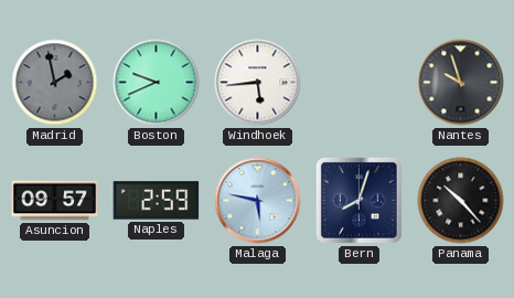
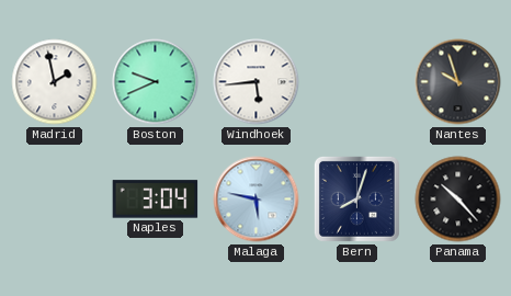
Madrid dial: grey -> white (55, 82)
Asuncion: 09:57 -> none (55, 201)
Naples: 2:59 -> 3:04 (156, 200)
